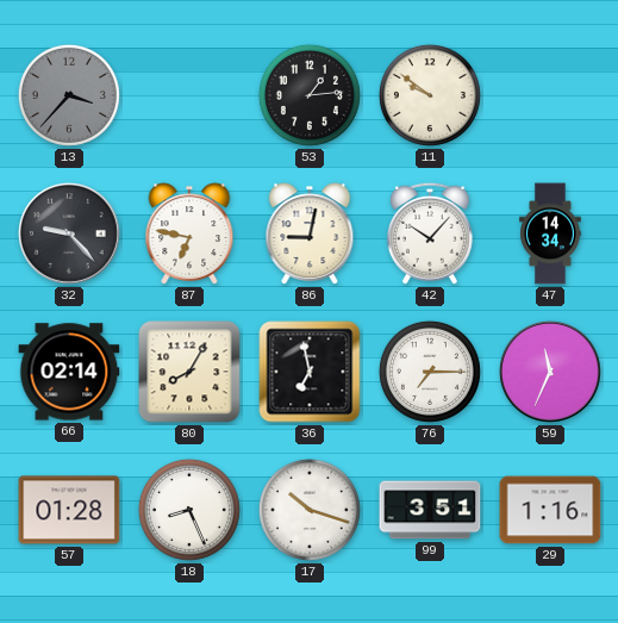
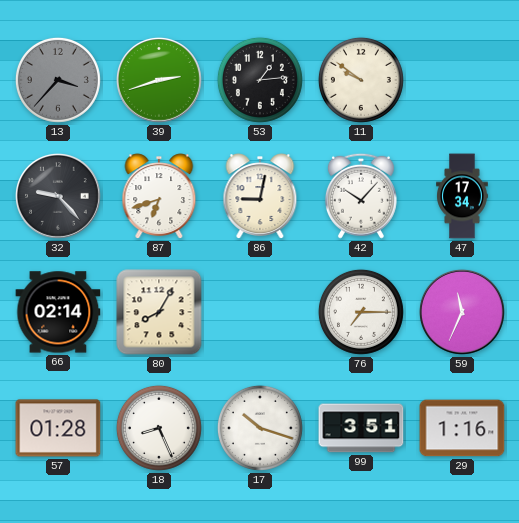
39: none -> 2:42 (159, 80)
87: 6:47 -> 6:42 (159, 196)
47: 14:34 -> 17:34 (462, 196)
36: 6:58 -> none (310, 372)
